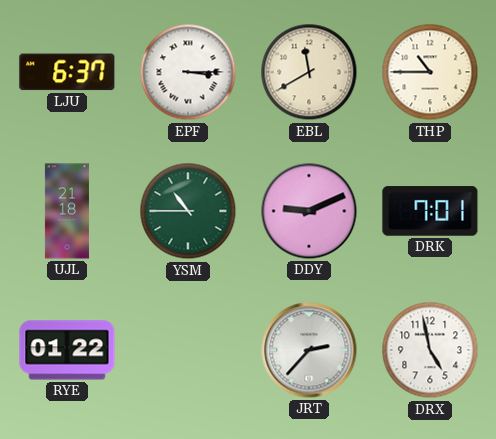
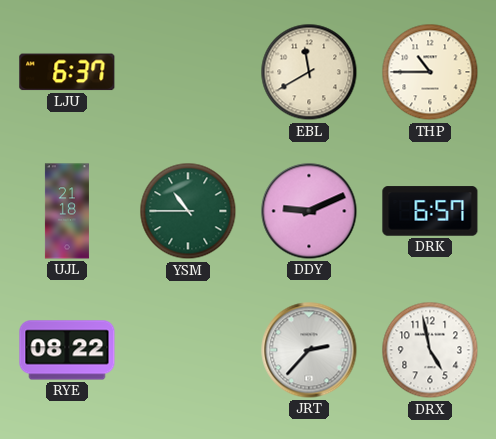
EPF: 3:15 -> none (188, 72)
DRK: 7:01 -> 6:57 (430, 211)
RYE: 01:22 -> 08:22 (67, 350)
